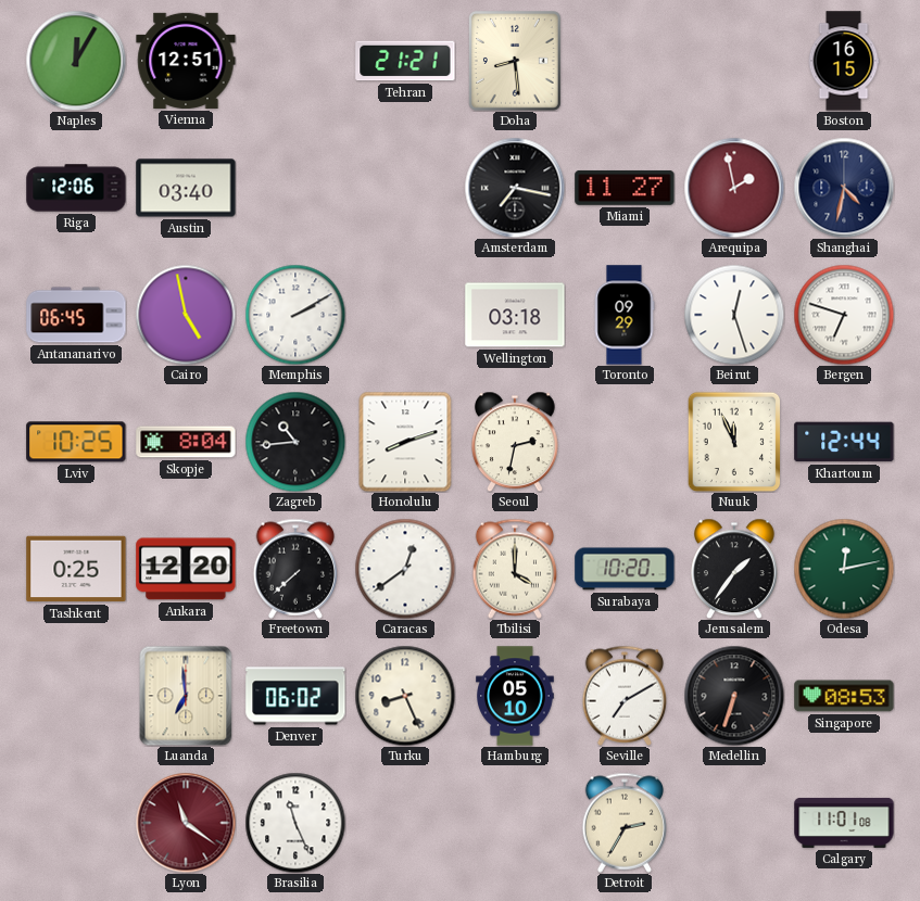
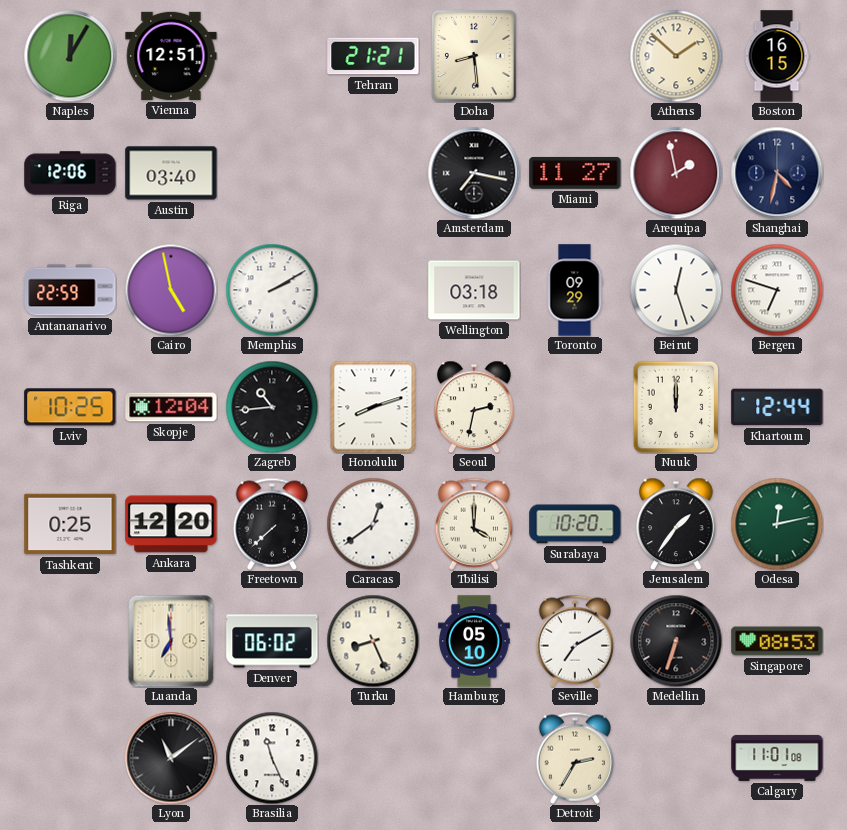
Athens: none -> 1:52 (676, 56)
Antananarivo: 06:45 -> 22:59 (70, 290)
Skopje: 8:04 -> 12:04 (171, 407)
Nuuk: 11:56 -> 12:00 (676, 407)
Lyon: 11:21 -> 11:09 (171, 758)
Lyon dial: burgundy -> black (171, 758)
